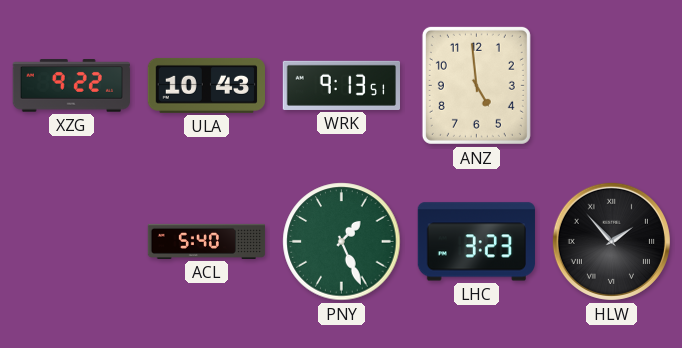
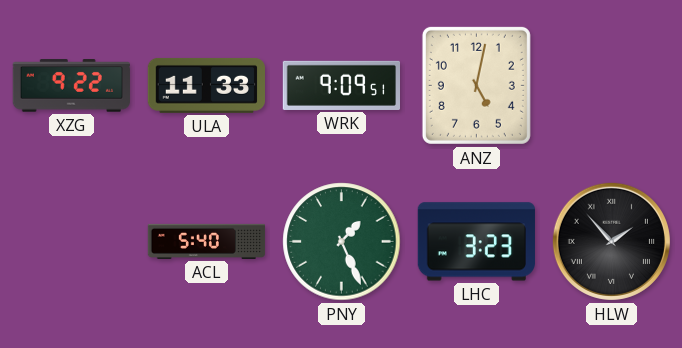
ULA: 10:43 -> 11:33 (206, 85)
WRK: 9:13 -> 9:09 (341, 85)
ANZ: 4:59 -> 5:02 (476, 85)
